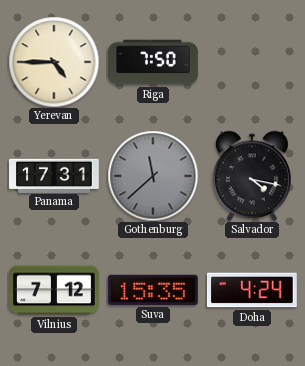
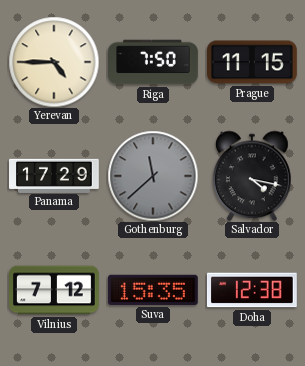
Prague: none -> 11:15 (253, 62)
Panama: 17:31 -> 17:29 (55, 175)
Doha: 4:24 -> 12:38 (252, 290)
